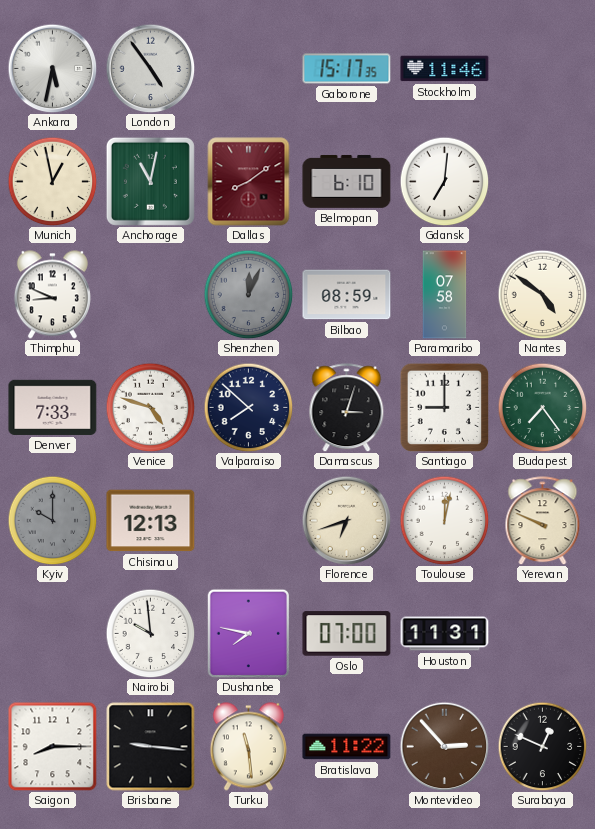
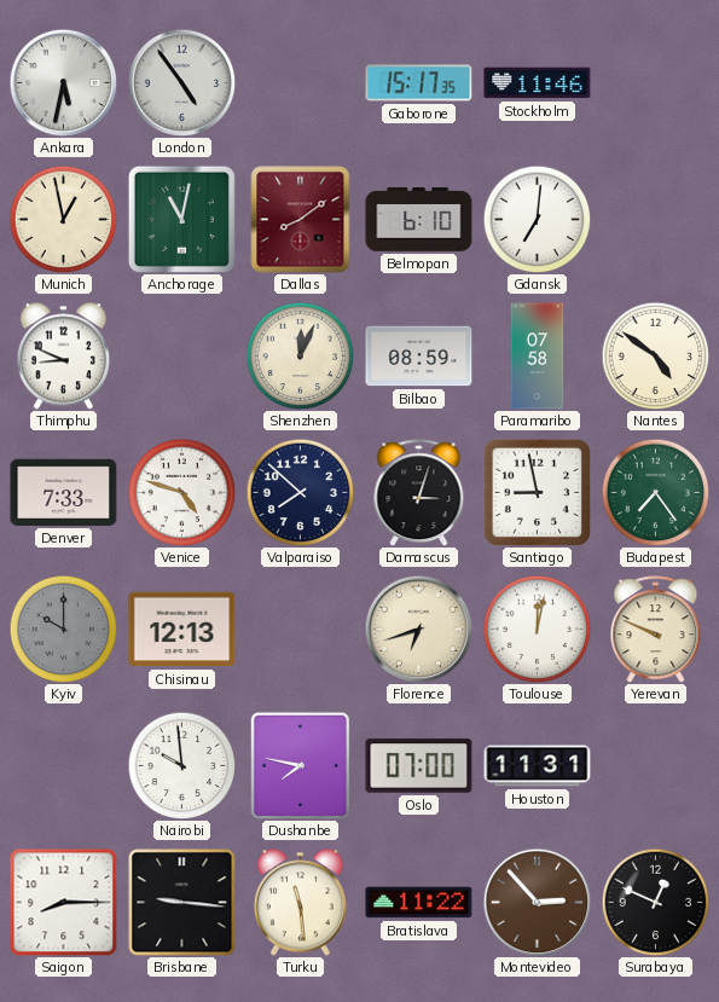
Shenzhen dial: grey -> cream (300, 355)
Santiago: 9:00 -> 8:58 (537, 492)
